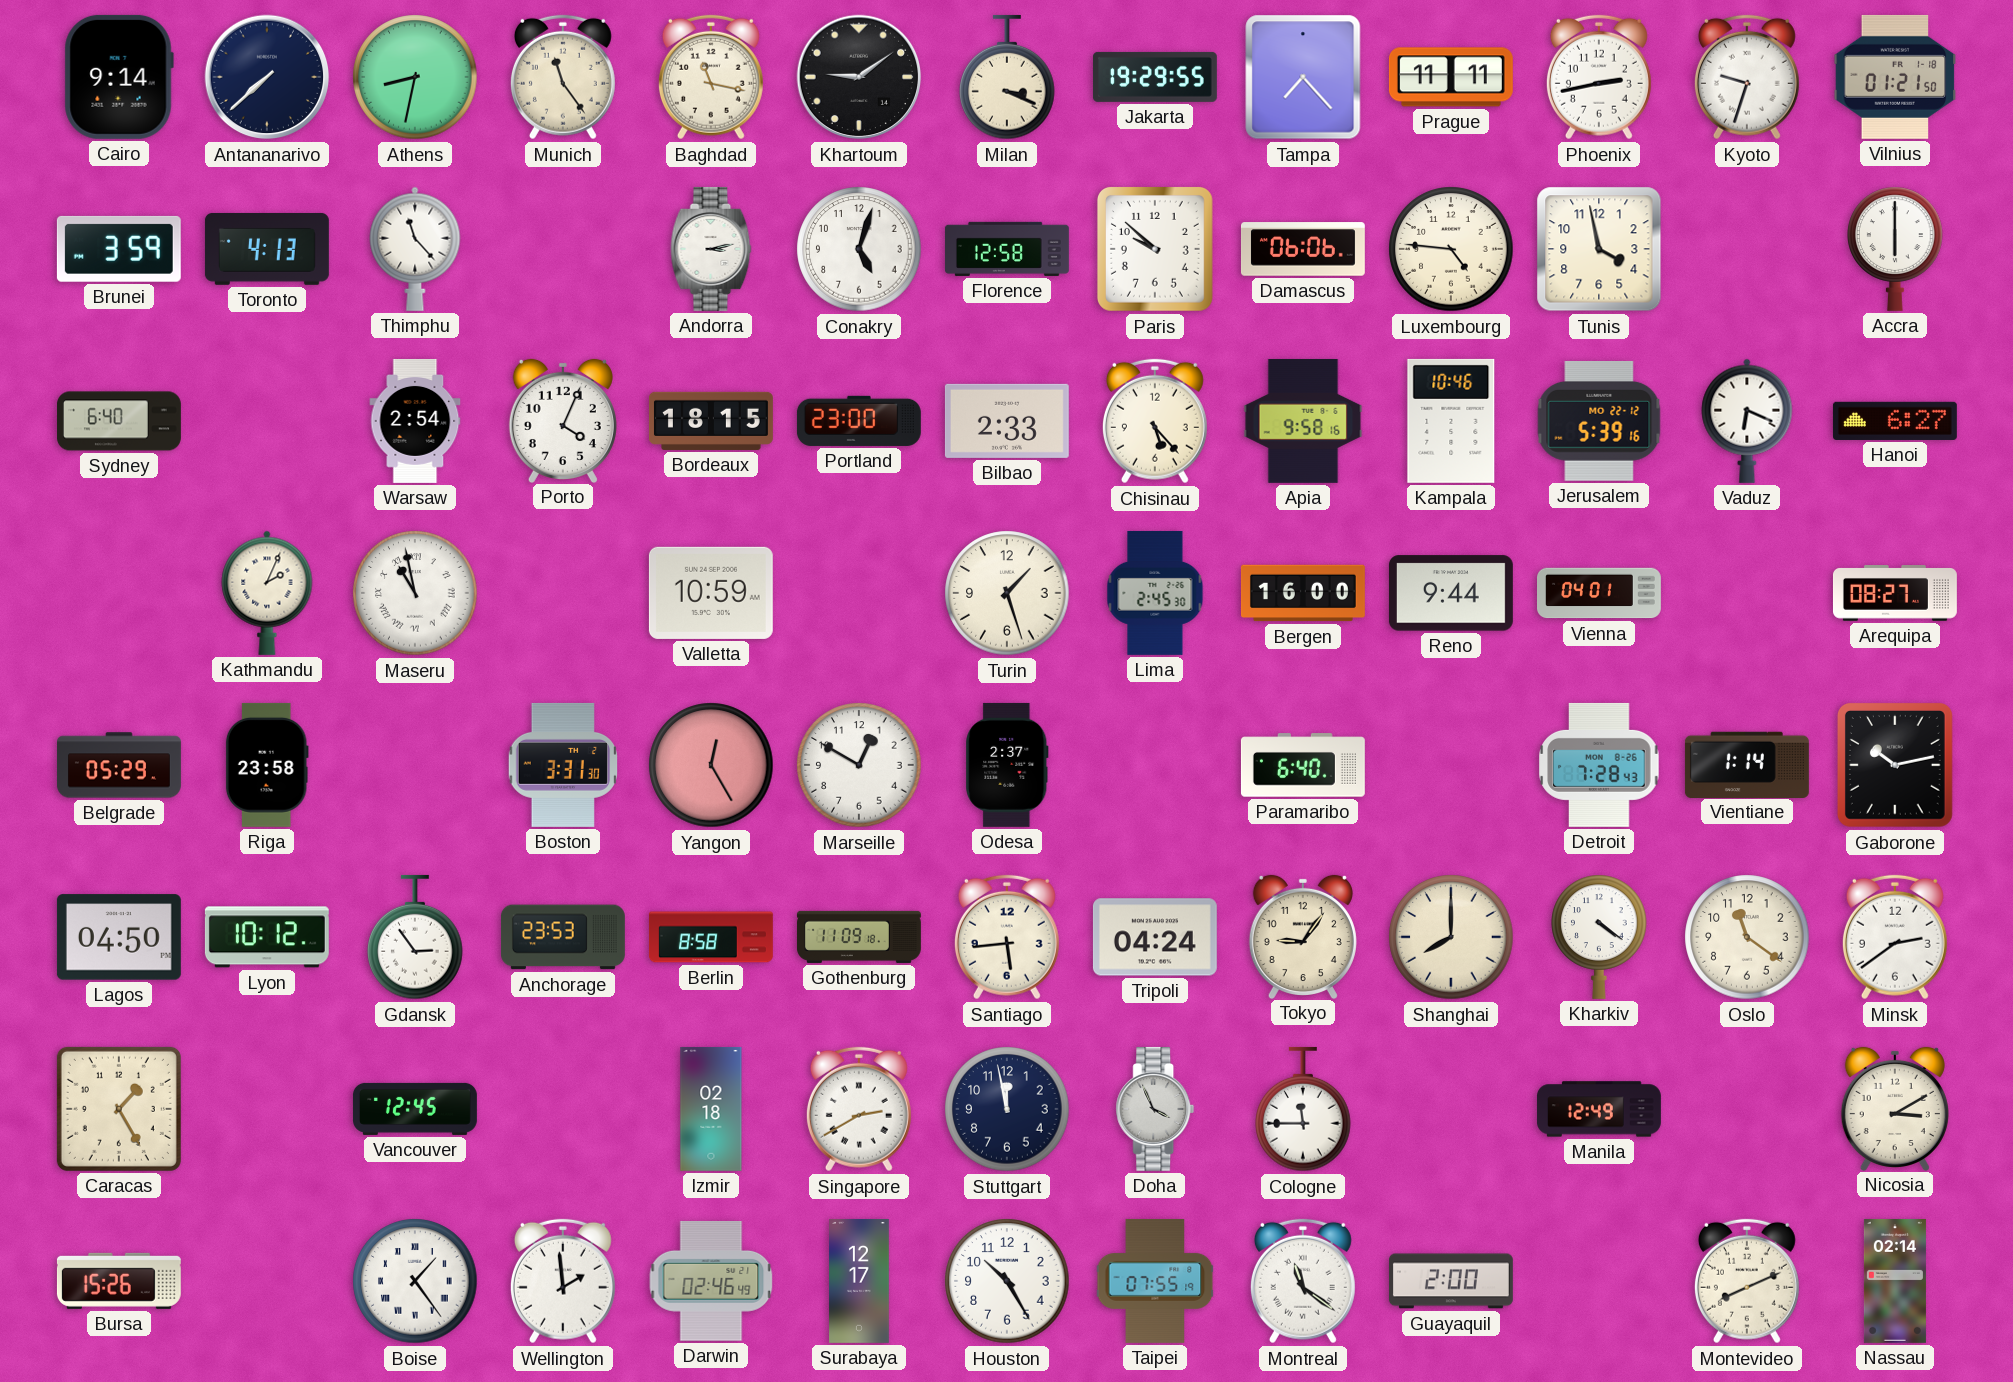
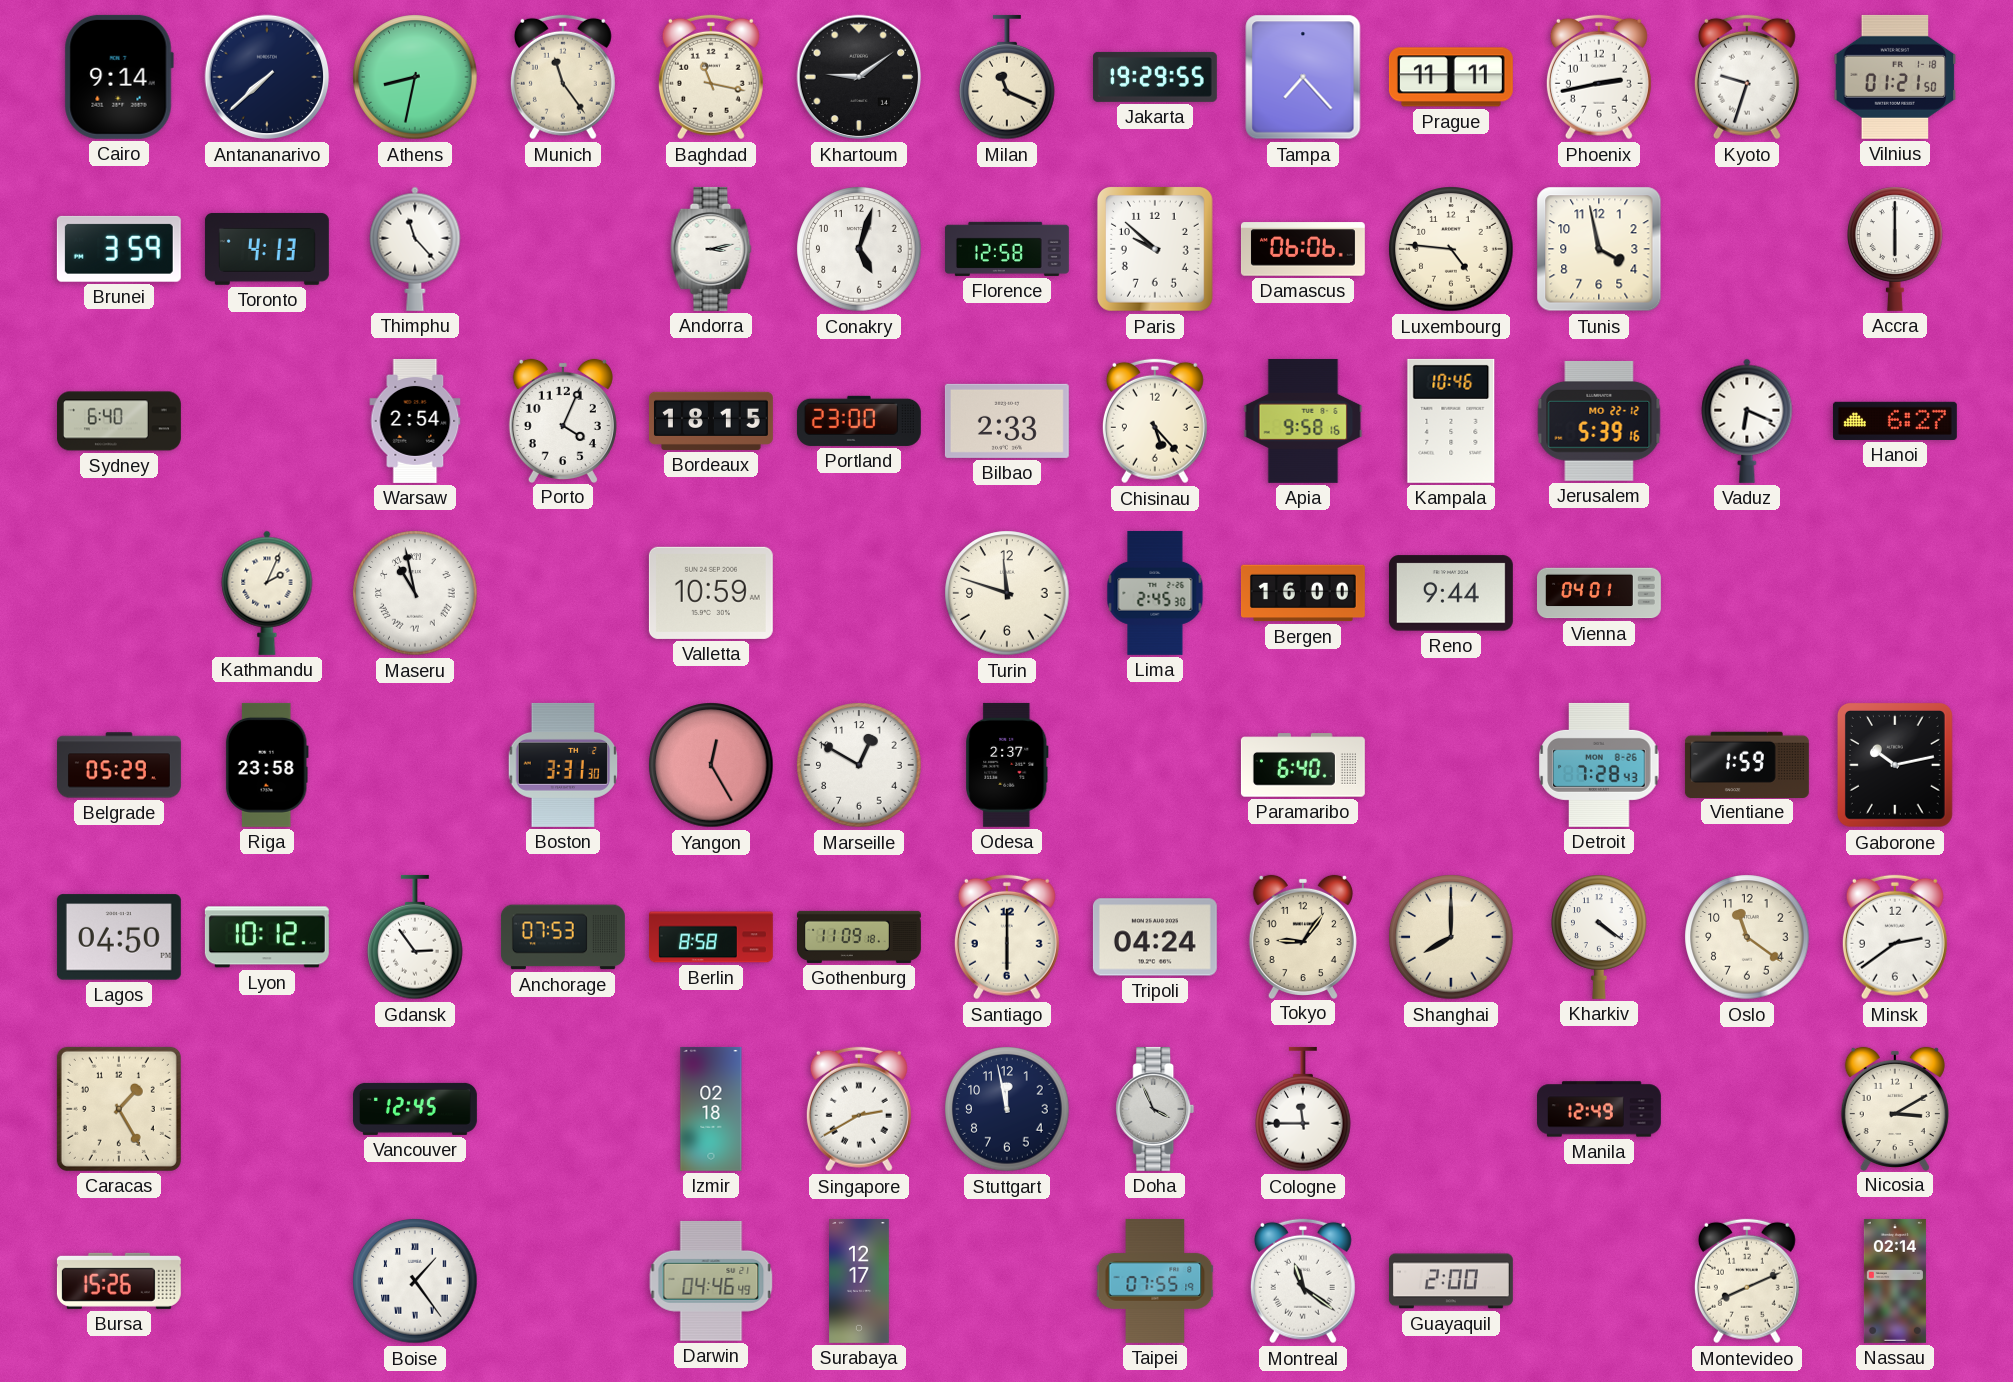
Milan: 3:19 -> 11:19 (1007, 77)
Turin: 1:27 -> 11:48 (1007, 593)
Arequipa: 08:27 -> none (1895, 593)
Vientiane: 1:14 -> 1:59 (1747, 764)
Anchorage: 23:53 -> 07:53 (563, 937)
Santiago: 5:44 -> 6:00 (1007, 937)
Wellington: 1:59 -> none (563, 1281)
Darwin: 02:46 -> 04:46 (711, 1281)
Houston: 10:25 -> none (1007, 1281)
